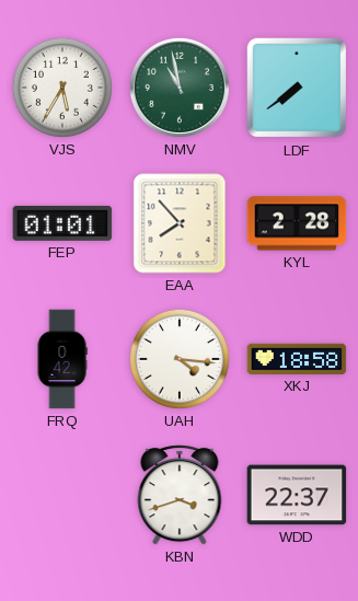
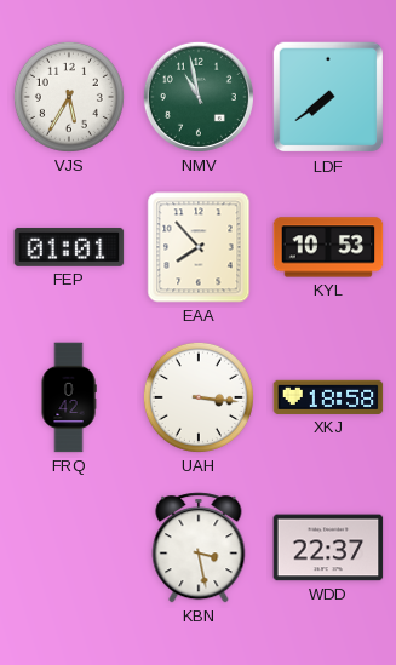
KYL: 2:28 -> 10:53 (328, 247)
UAH: 4:16 -> 3:16 (199, 397)
KBN: 3:42 -> 3:28 (199, 548)
